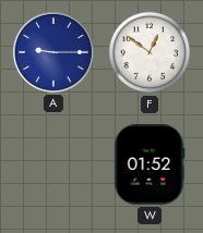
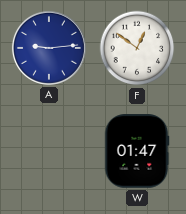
A: 9:15 -> 9:14 (49, 48)
W: 01:52 -> 01:47 (137, 151)
